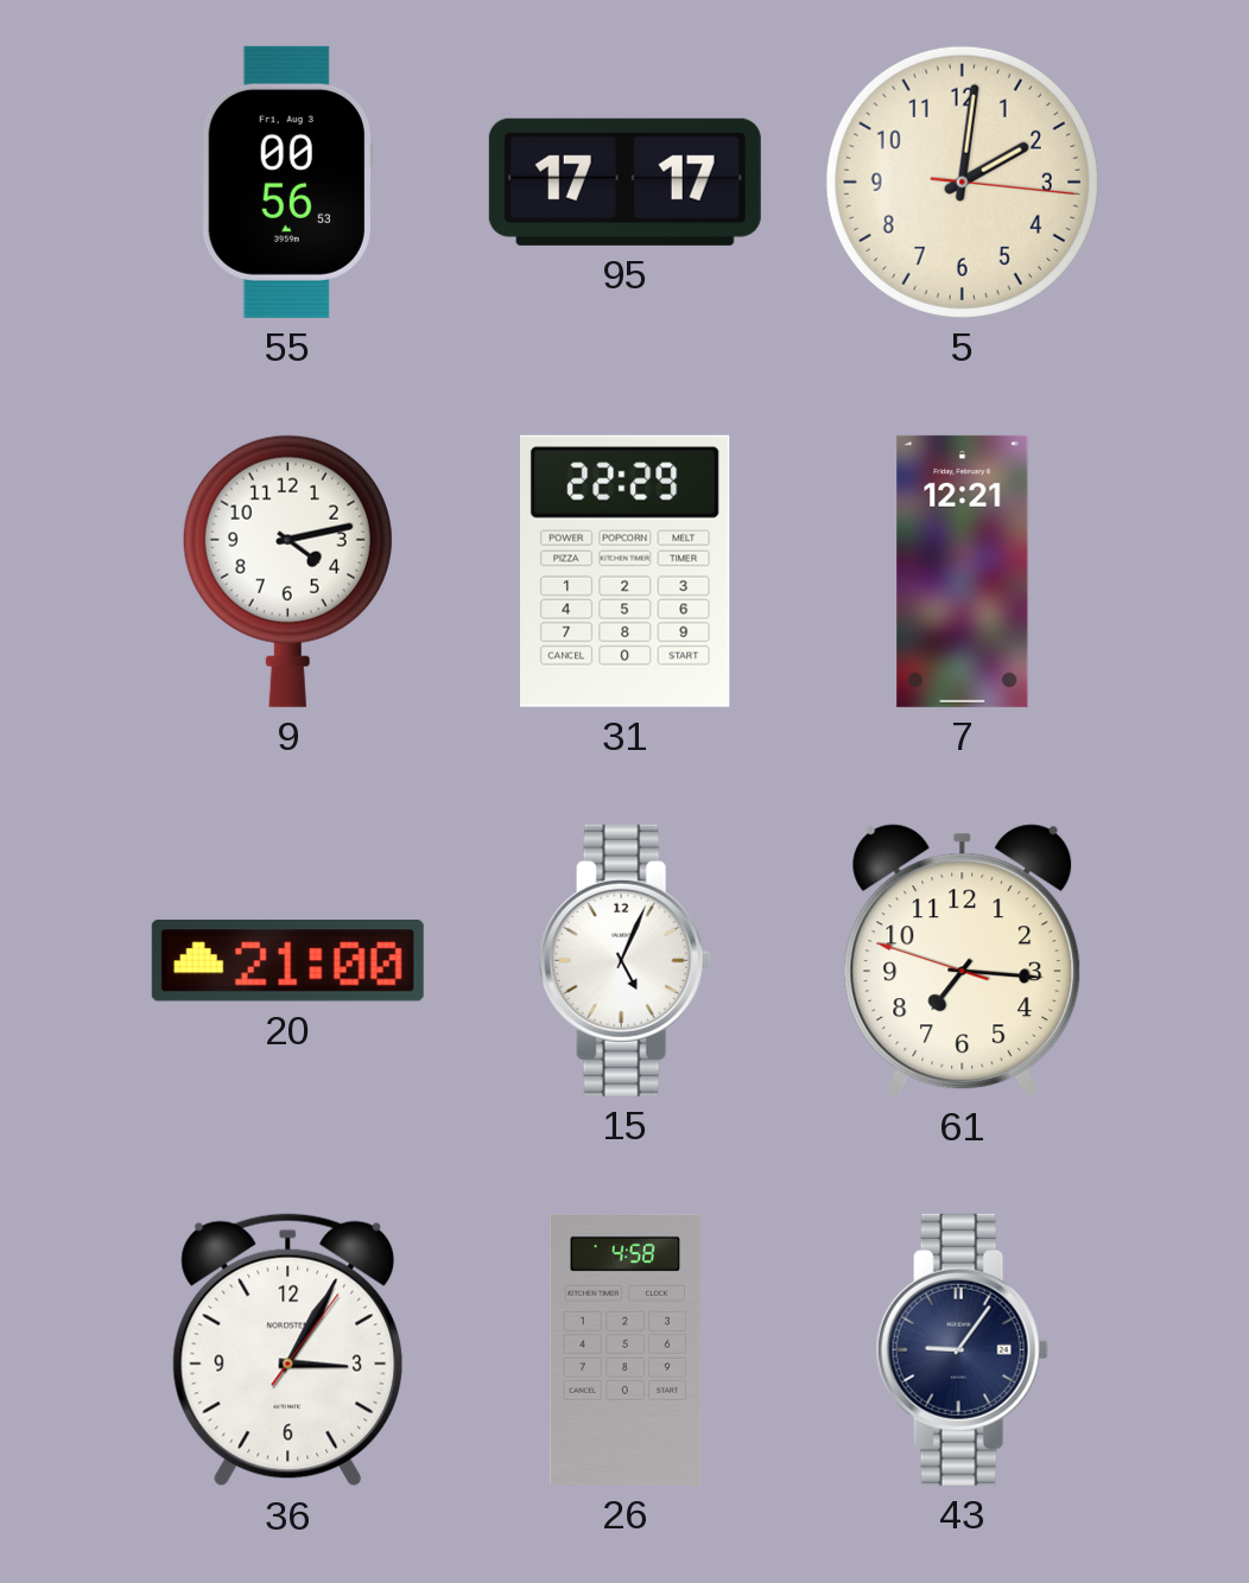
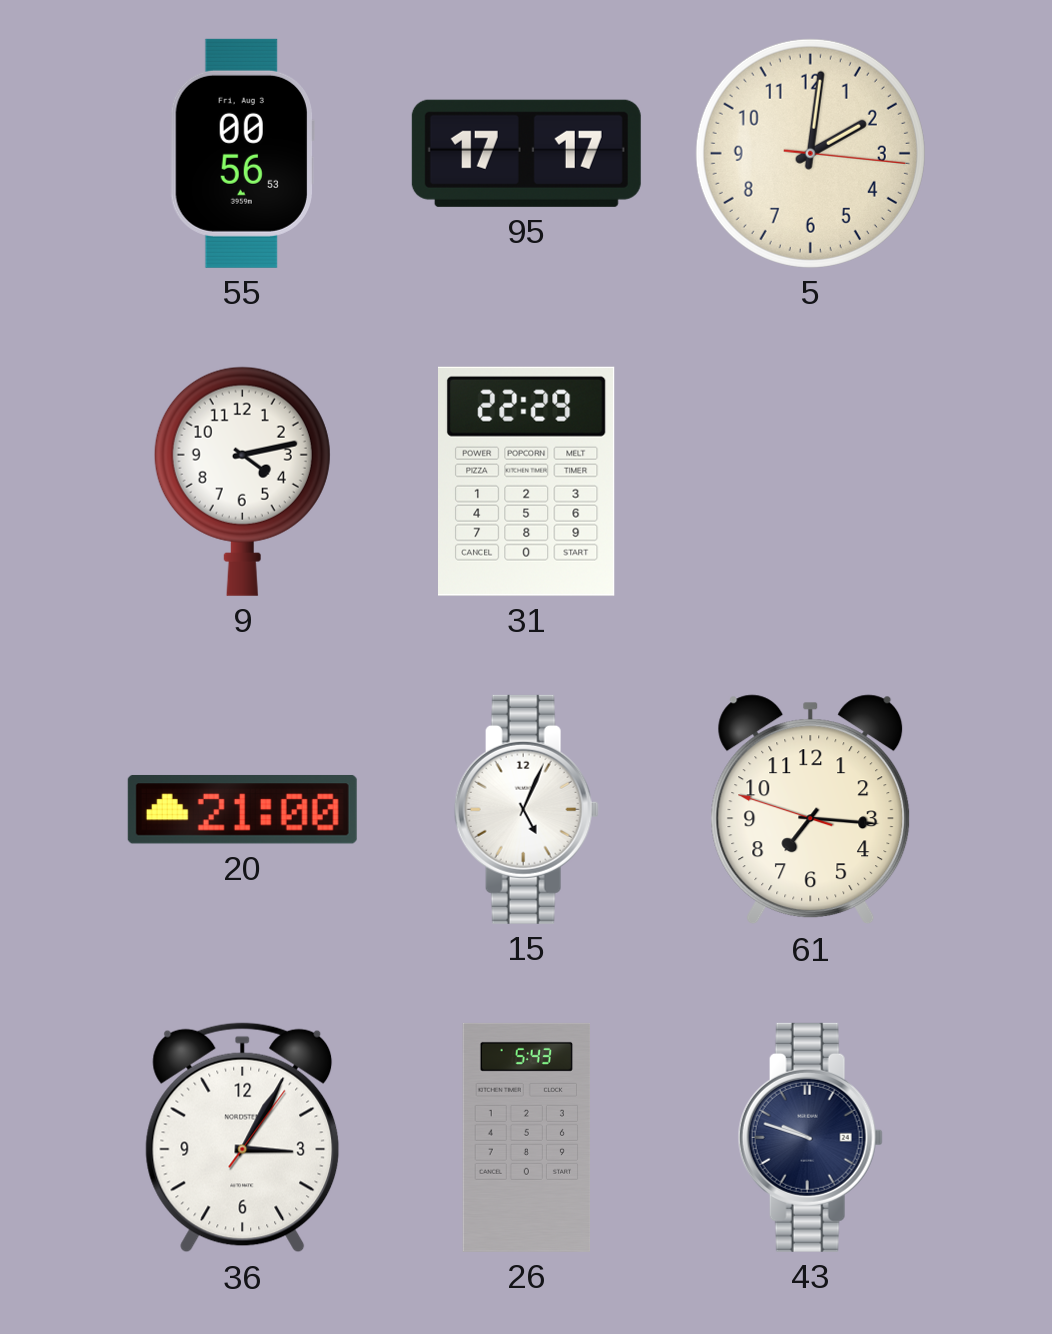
7: 12:21 -> none (963, 571)
26: 4:58 -> 5:43 (527, 1137)
43: 9:06 -> 9:48 (810, 1137)
